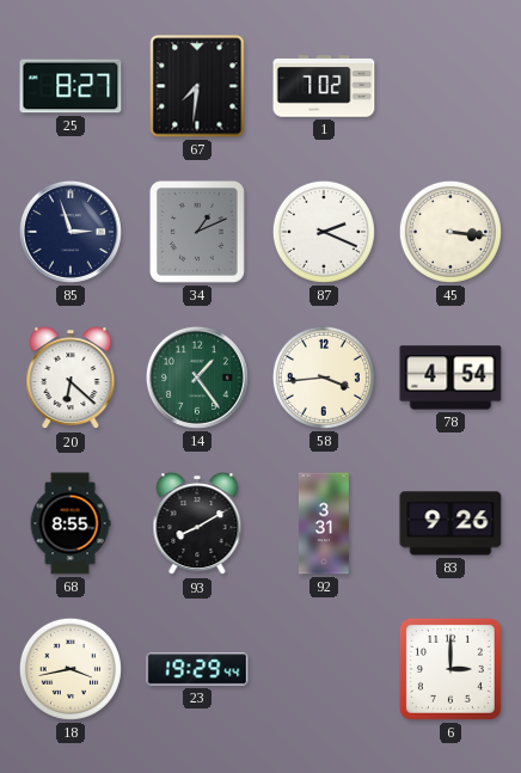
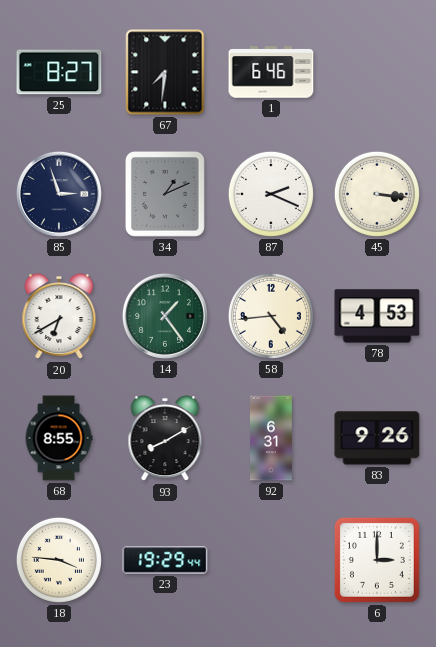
1: 7:02 -> 6:46 (271, 72)
20: 6:22 -> 6:40 (59, 317)
58: 3:44 -> 4:44 (271, 316)
78: 4:54 -> 4:53 (377, 316)
92: 3:31 -> 6:31 (271, 438)
18: 3:43 -> 3:46 (59, 560)
